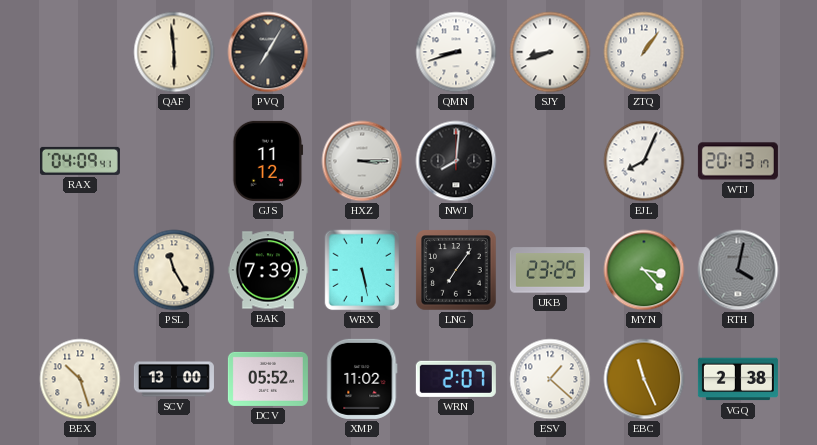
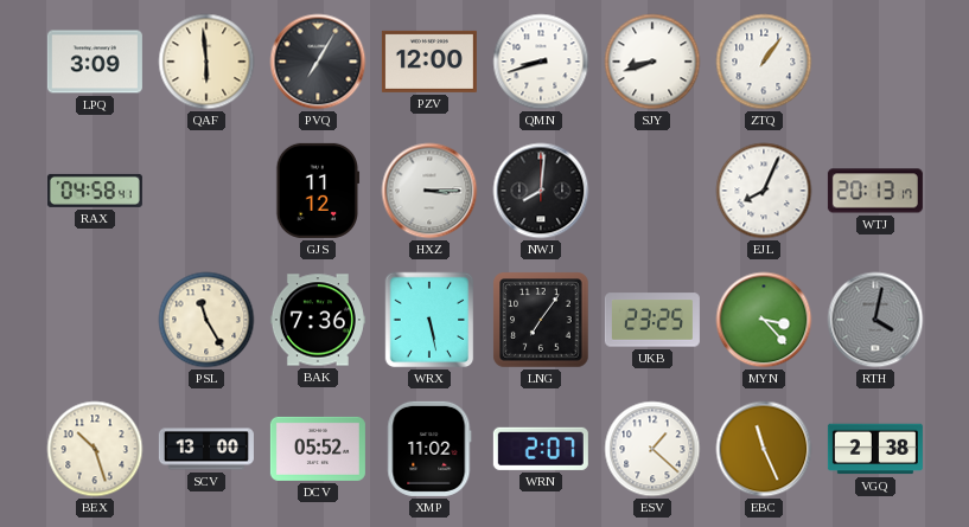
LPQ: none -> 3:09 (95, 62)
PZV: none -> 12:00 (429, 62)
RAX: 04:09 -> 04:58 (95, 191)
BAK: 7:39 -> 7:36 (318, 320)
